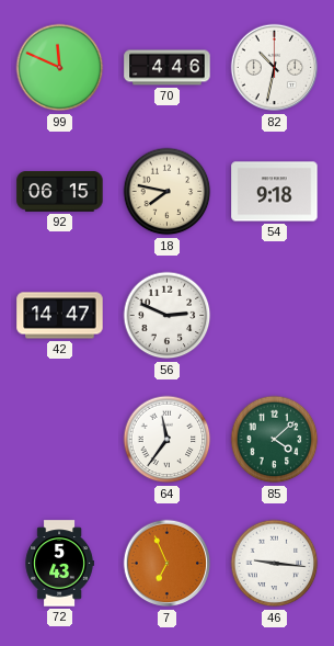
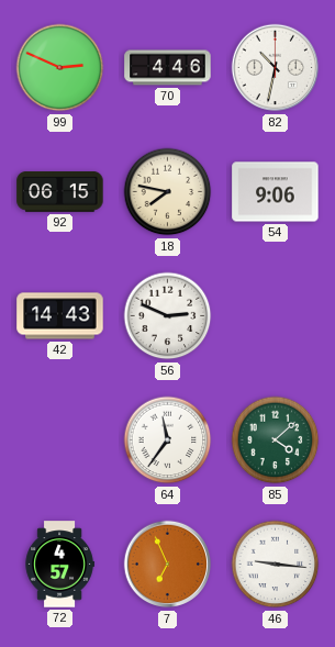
99: 11:49 -> 2:49 (60, 68)
54: 9:18 -> 9:06 (276, 192)
42: 14:47 -> 14:43 (60, 316)
72: 5:43 -> 4:57 (59, 565)
